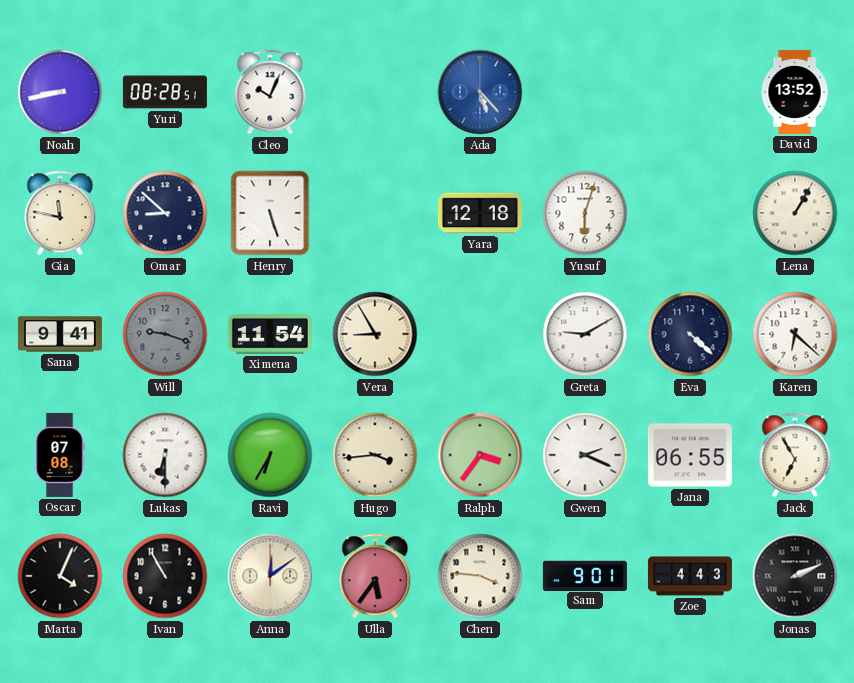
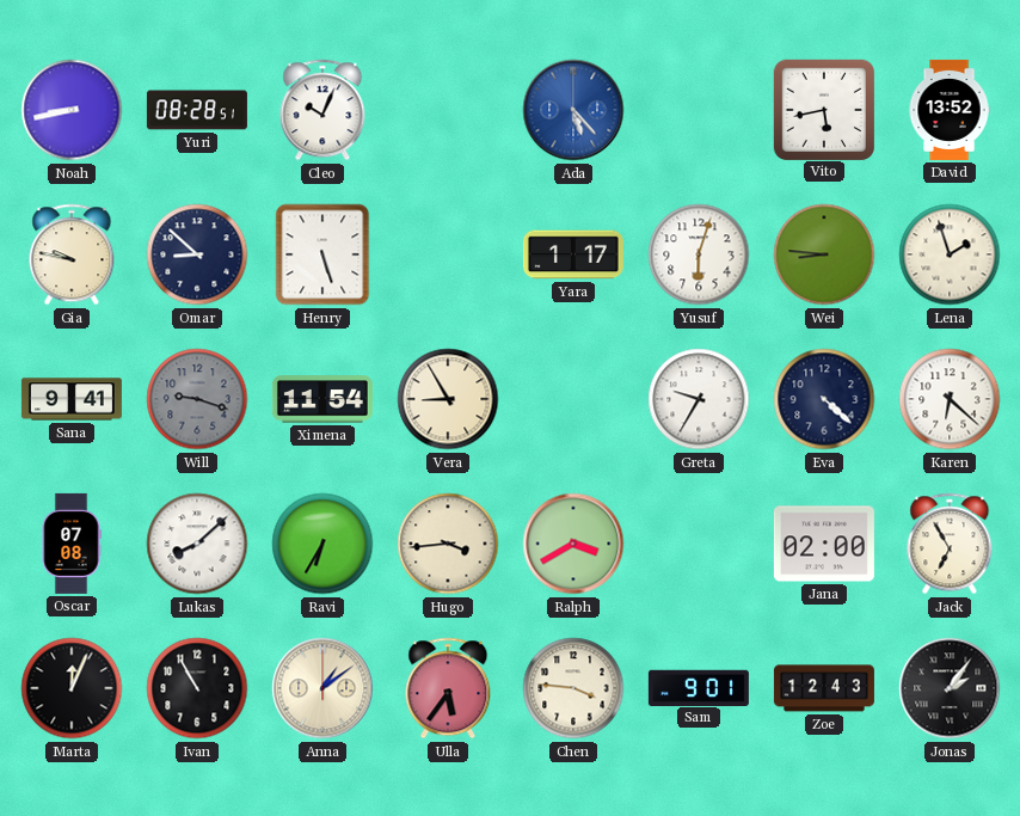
Vito: none -> 5:43 (823, 109)
Gia: 11:47 -> 9:47 (72, 254)
Yara: 12:18 -> 1:17 (573, 254)
Wei: none -> 8:46 (824, 254)
Lena: 1:05 -> 1:57 (950, 254)
Greta: 9:10 -> 9:35 (699, 399)
Lukas: 6:30 -> 8:08 (197, 544)
Ralph: 3:36 -> 3:40 (573, 544)
Gwen: 2:19 -> none (585, 455)
Jana: 06:55 -> 02:00 (824, 544)
Marta: 4:04 -> 12:04 (72, 688)
Anna: 12:09 -> 1:09 (322, 688)
Zoe: 4:43 -> 12:43 (824, 688)
Jonas: 2:11 -> 2:06 (950, 688)
